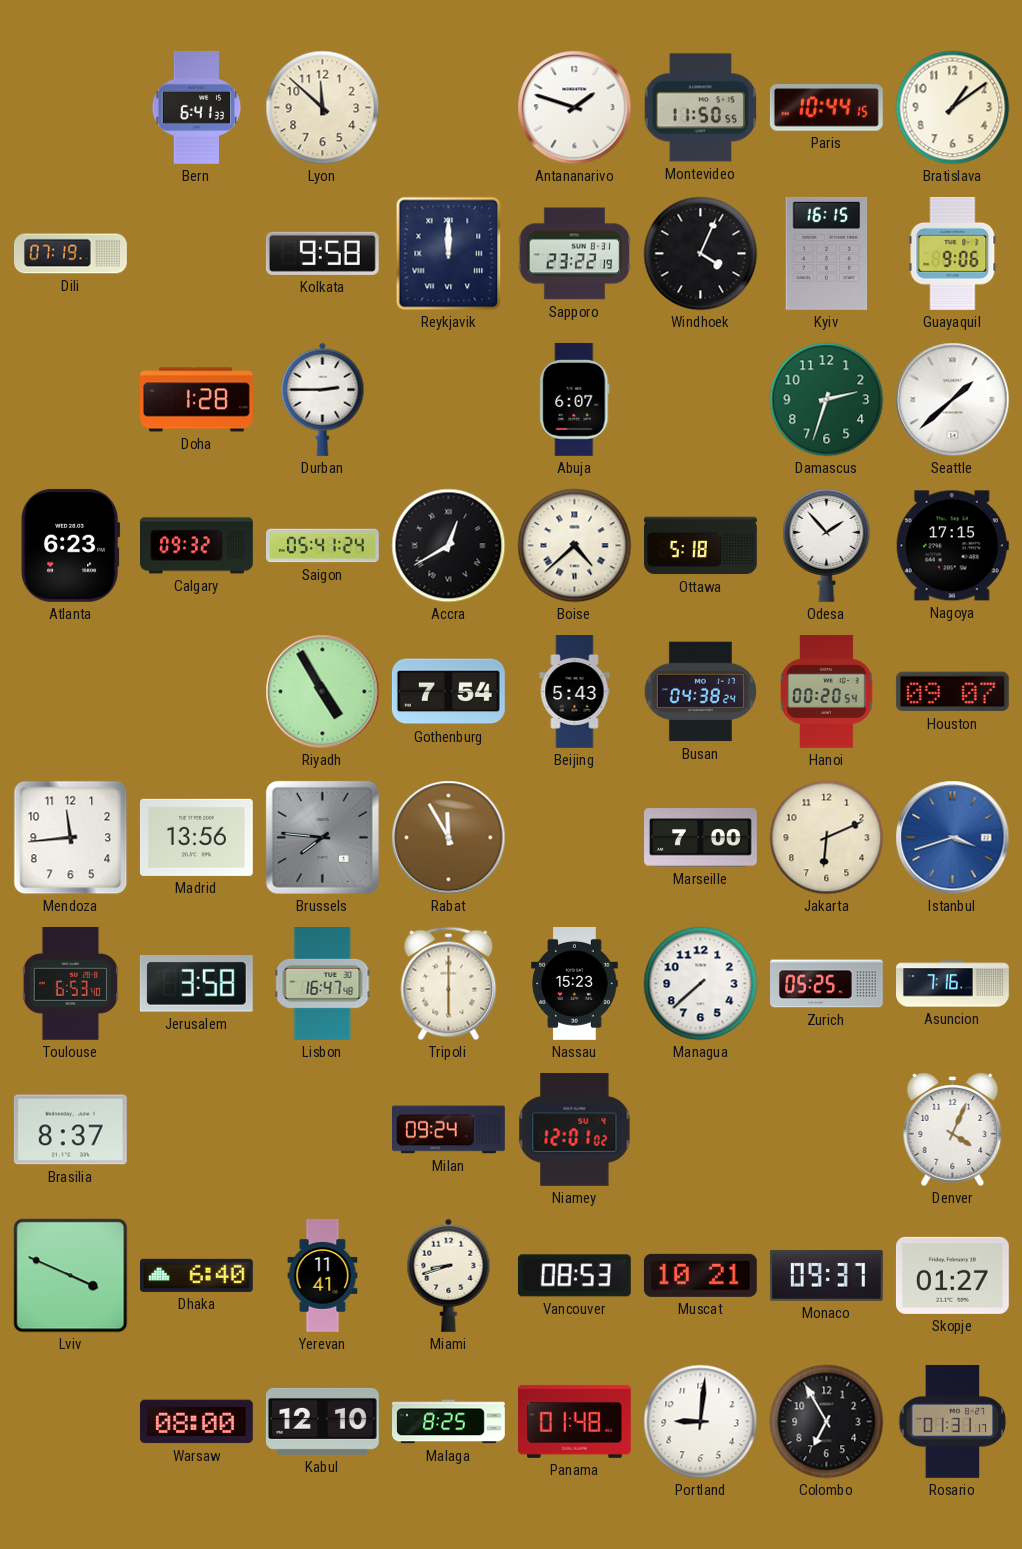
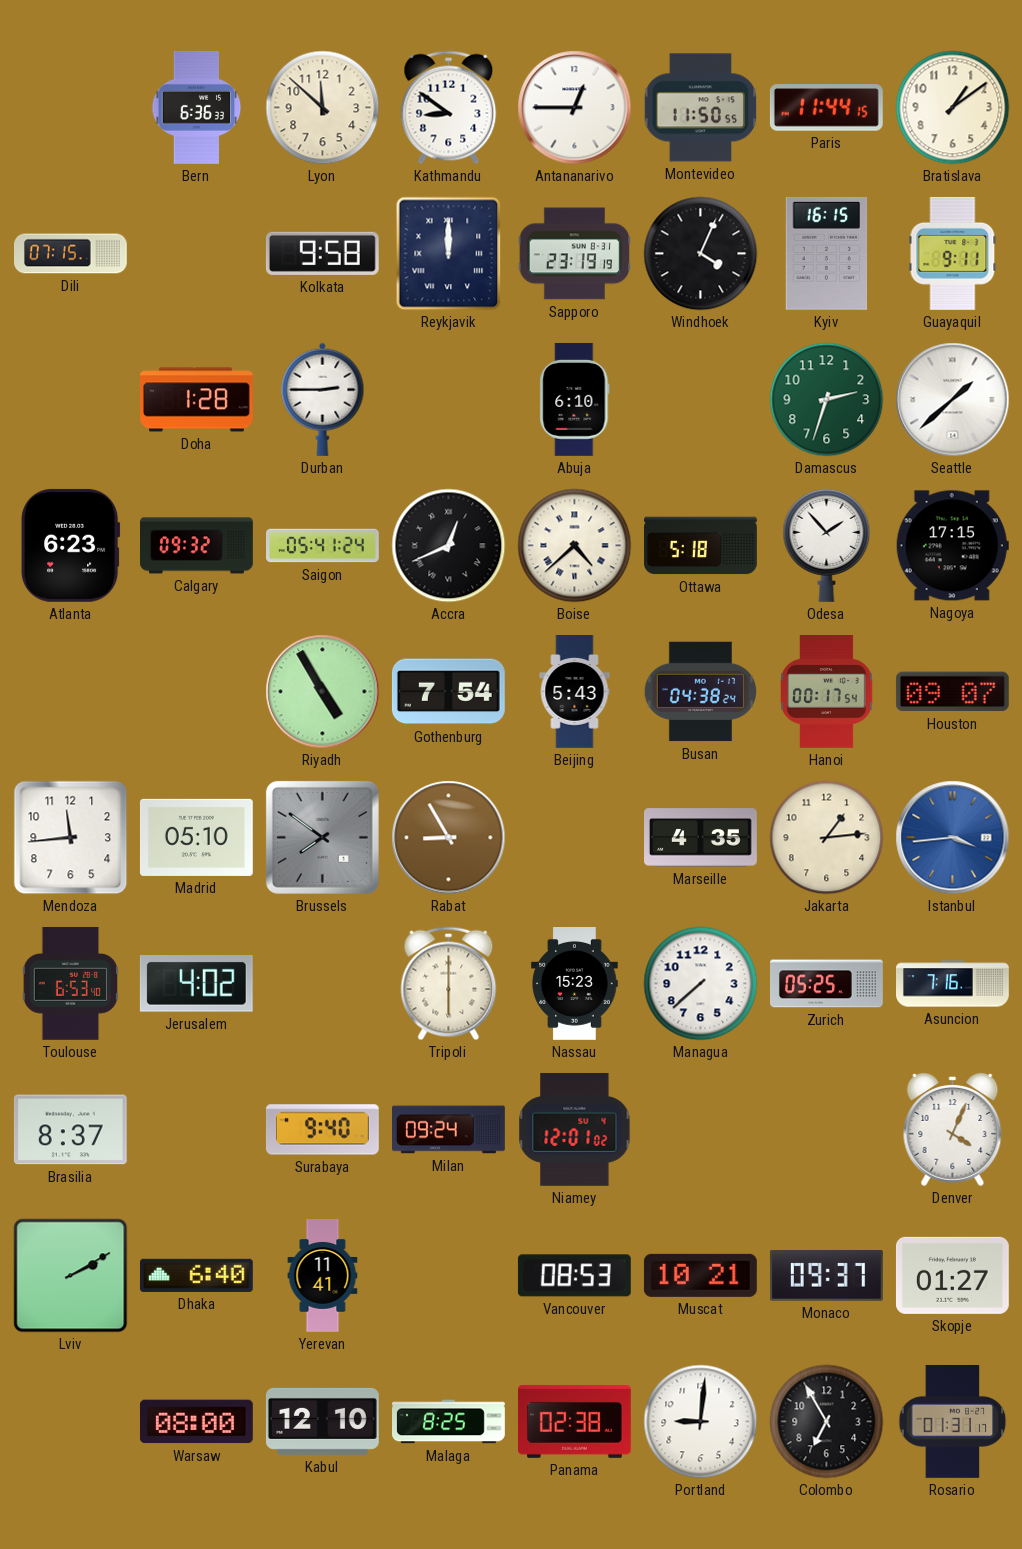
Bern: 6:41 -> 6:36 (197, 108)
Kathmandu: none -> 8:51 (449, 108)
Antananarivo: 1:48 -> 12:45 (575, 108)
Paris: 10:44 -> 11:44 (826, 108)
Dili: 07:19 -> 07:15 (71, 254)
Sapporo: 23:22 -> 23:19 (575, 254)
Guayaquil: 9:06 -> 9:11 (953, 253)
Abuja: 6:07 -> 6:10 (575, 399)
Accra: 12:40 -> 12:41 (449, 546)
Hanoi: 00:20 -> 00:17 (827, 691)
Madrid: 13:56 -> 05:10 (196, 837)
Brussels: 7:46 -> 7:51 (322, 837)
Rabat: 11:55 -> 8:55 (449, 838)
Marseille: 7:00 -> 4:35 (701, 838)
Jakarta: 6:11 -> 1:14 (827, 838)
Istanbul: 3:42 -> 3:44 (953, 838)
Jerusalem: 3:58 -> 4:02 (196, 984)
Lisbon: 16:47 -> none (323, 983)
Surabaya: none -> 9:40 (322, 1130)
Lviv: 3:49 -> 2:10 (71, 1276)
Miami: 8:42 -> none (449, 1275)
Panama: 01:48 -> 02:38 (574, 1421)
